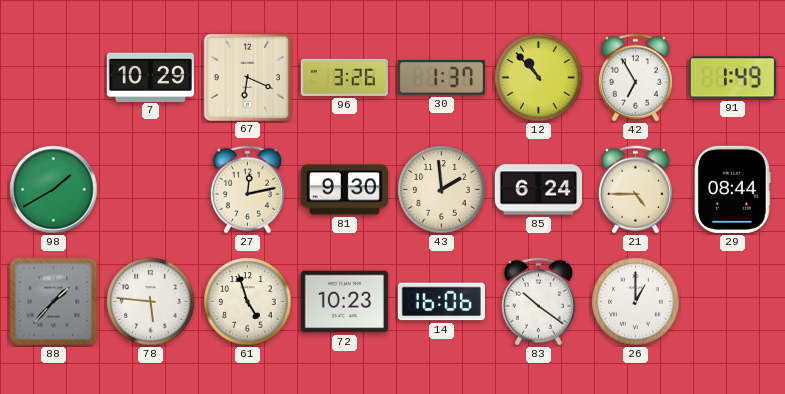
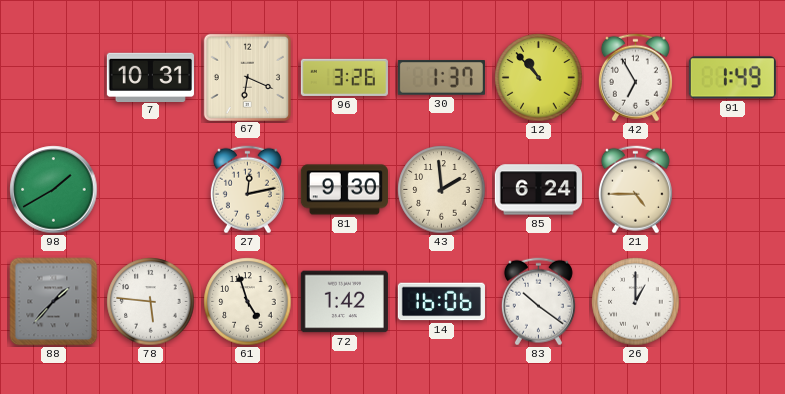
7: 10:29 -> 10:31 (150, 77)
29: 08:44 -> none (732, 189)
72: 10:23 -> 1:42 (344, 302)
